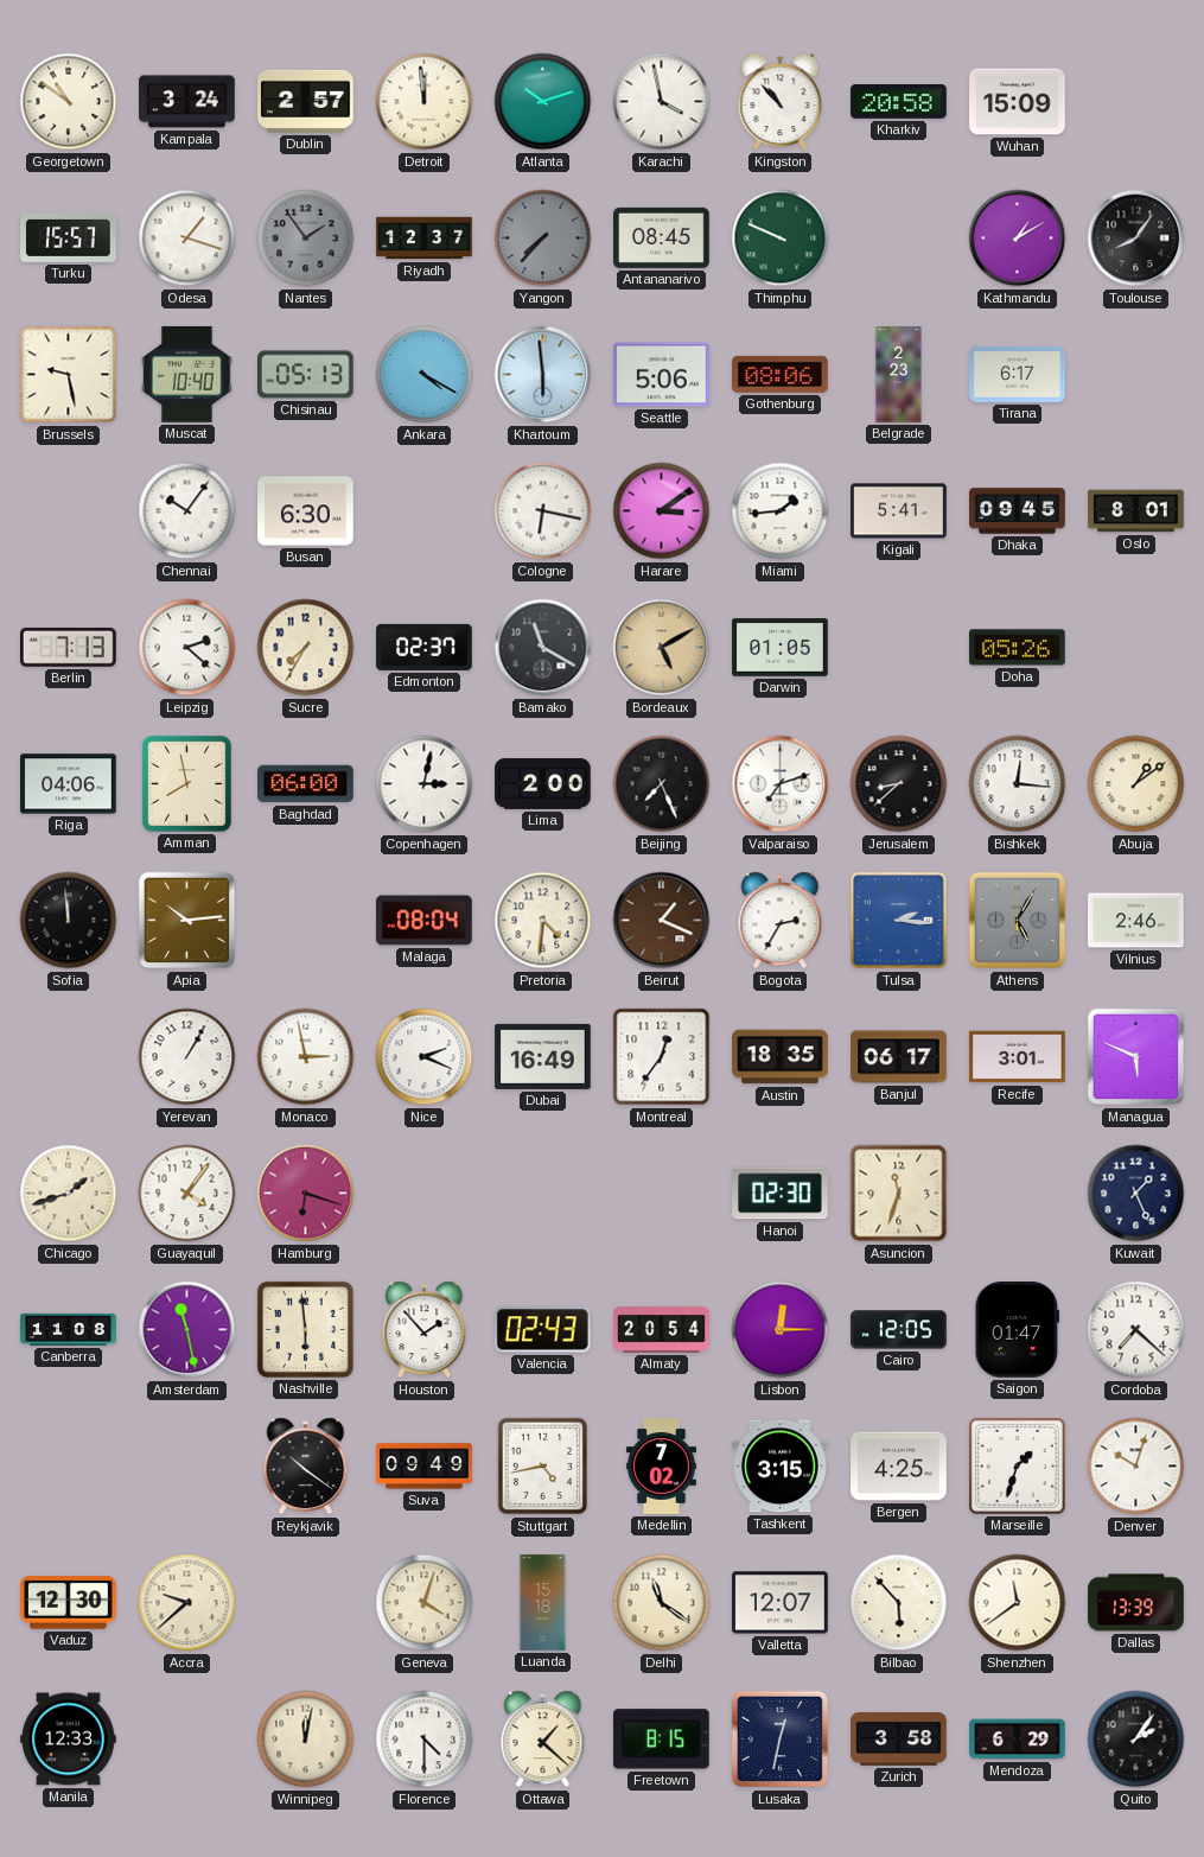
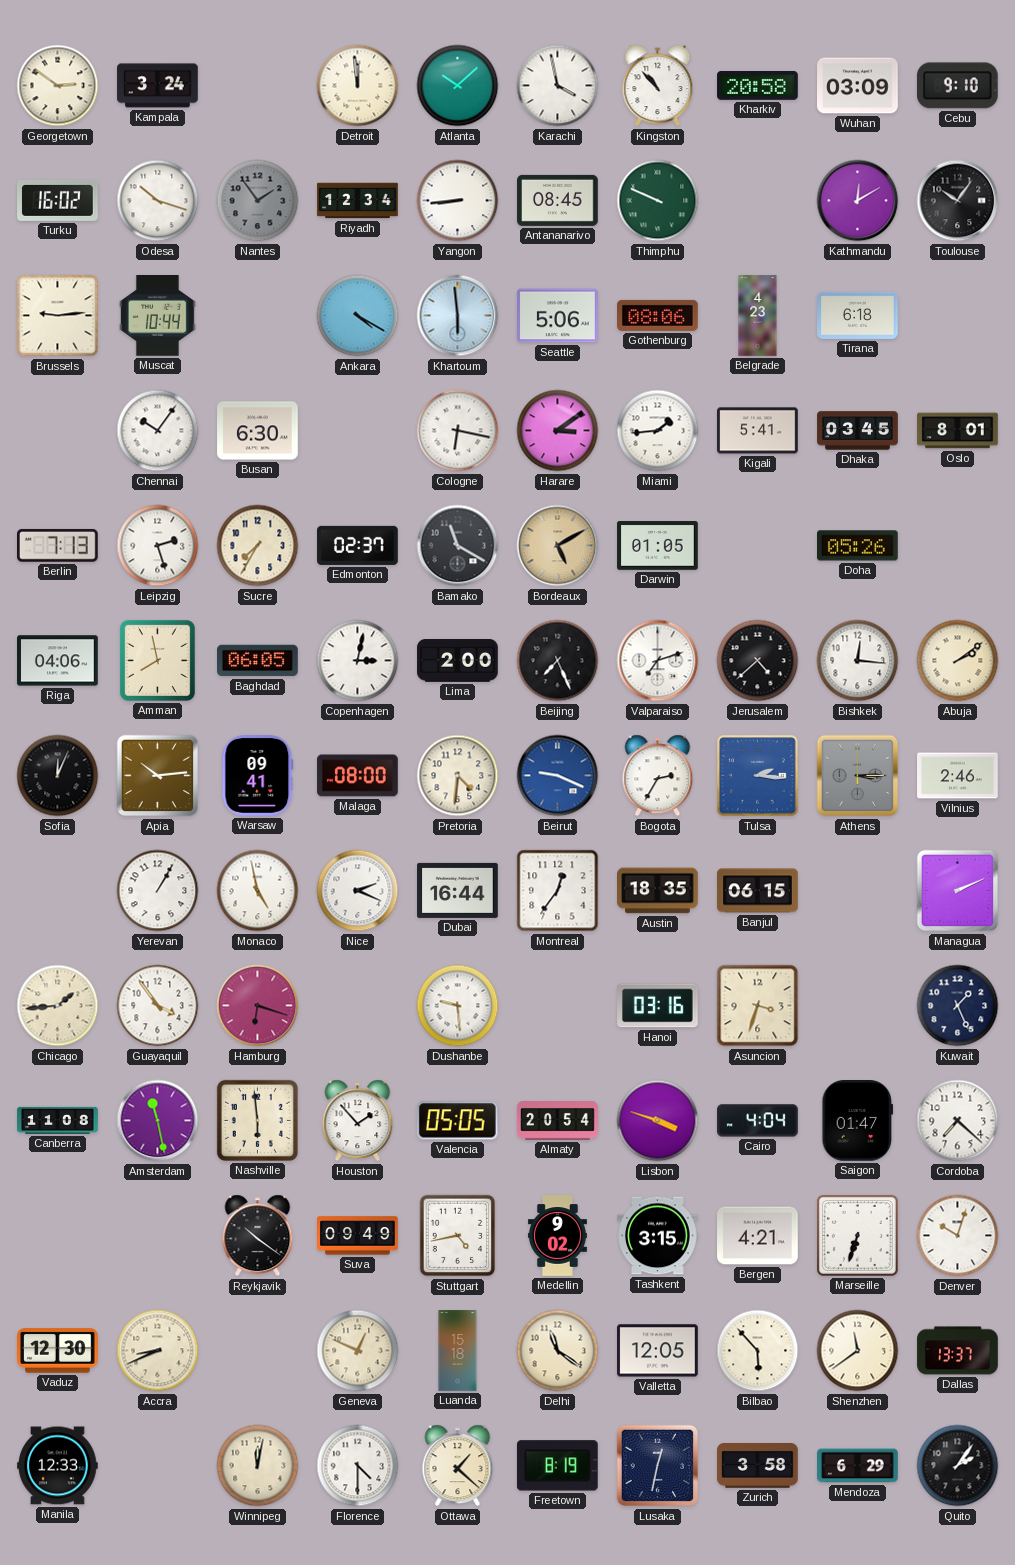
Georgetown: 10:51 -> 2:51 (58, 86)
Dublin: 2:57 -> none (306, 101)
Atlanta: 10:12 -> 10:08 (458, 86)
Wuhan: 15:09 -> 03:09 (858, 86)
Cebu: none -> 9:10 (958, 86)
Turku: 15:57 -> 16:02 (58, 200)
Odesa: 1:18 -> 10:18 (158, 201)
Riyadh: 12:37 -> 12:34 (358, 201)
Yangon: 7:37 -> 8:44 (458, 201)
Yangon dial: grey -> white (458, 201)
Kathmandu: 1:10 -> 12:10 (858, 201)
Toulouse: 8:06 -> 10:06 (958, 201)
Brussels: 9:28 -> 9:14 (58, 316)
Muscat: 10:40 -> 10:44 (157, 316)
Chisinau: 05:13 -> none (306, 375)
Belgrade: 2:23 -> 4:23 (758, 316)
Tirana: 6:17 -> 6:18 (858, 315)
Dhaka: 09:45 -> 03:45 (858, 431)
Leipzig: 2:22 -> 2:27 (158, 546)
Baghdad: 06:00 -> 06:05 (258, 661)
Jerusalem: 8:38 -> 4:38 (758, 661)
Abuja: 1:09 -> 2:09 (958, 661)
Sofia: 11:59 -> 12:04 (58, 776)
Warsaw: none -> 09:41 (258, 776)
Malaga: 08:04 -> 08:00 (358, 776)
Beirut: 1:19 -> 9:19 (558, 776)
Beirut dial: brown -> blue (558, 776)
Athens: 5:05 -> 3:15 (858, 776)
Monaco: 2:58 -> 4:58 (258, 891)
Dubai: 16:49 -> 16:44 (458, 890)
Banjul: 06:17 -> 06:15 (758, 891)
Recife: 3:01 -> none (1018, 1057)
Managua: 5:49 -> 2:11 (958, 891)
Chicago: 1:42 -> 1:44 (58, 1006)
Guayaquil: 4:06 -> 3:54 (158, 1006)
Dushanbe: none -> 9:29 (458, 1006)
Hanoi: 02:30 -> 03:16 (658, 1006)
Asuncion: 11:33 -> 3:33 (758, 1006)
Valencia: 02:43 -> 05:05 (457, 1121)
Lisbon: 12:15 -> 3:48 (658, 1121)
Cairo: 12:05 -> 4:04 (758, 1121)
Medellin: 7:02 -> 9:02 (557, 1236)
Bergen: 4:25 -> 4:21 (758, 1236)
Marseille: 1:33 -> 6:33 (857, 1235)
Accra: 9:38 -> 8:41 (158, 1351)
Geneva: 4:03 -> 12:49 (358, 1351)
Valletta: 12:07 -> 12:05 (658, 1351)
Dallas: 13:39 -> 13:37 (958, 1351)
Freetown: 8:15 -> 8:19 (557, 1466)
